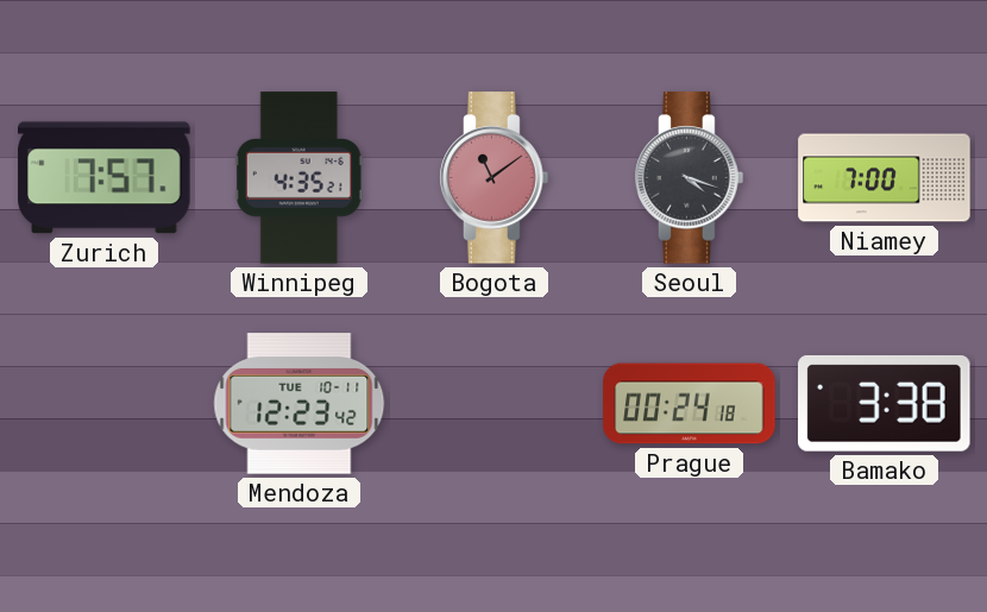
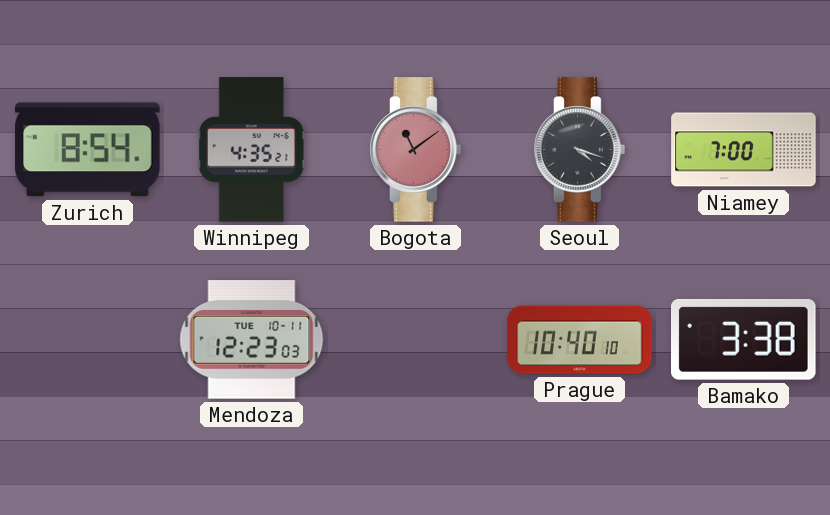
Zurich: 7:57 -> 8:54 (88, 150)
Mendoza: 12:23:42 -> 12:23:03 (252, 340)
Prague: 00:24 -> 10:40 (580, 340)
